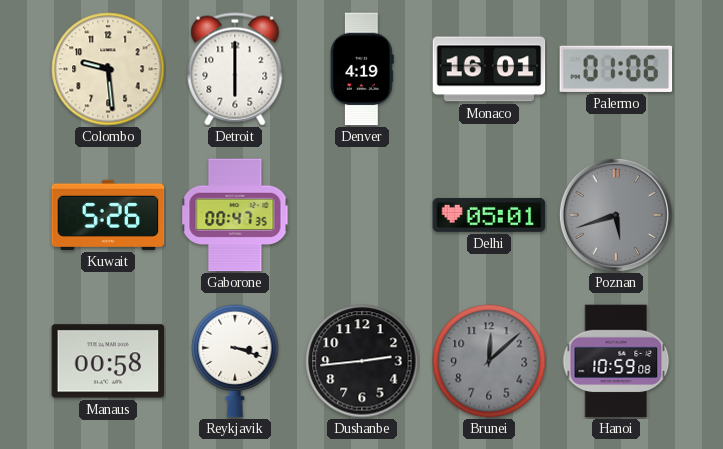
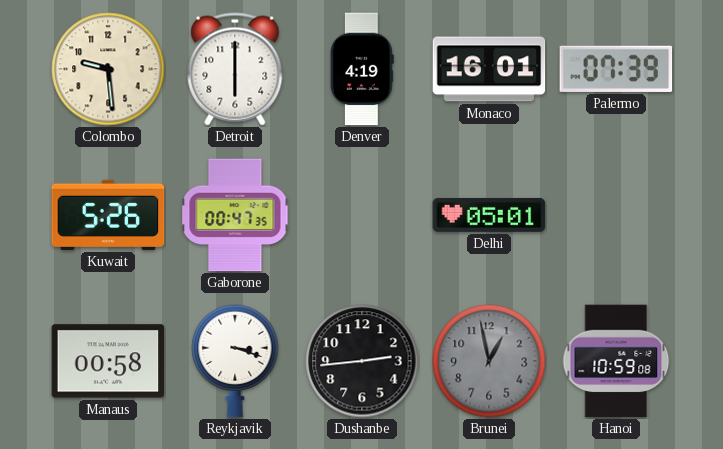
Palermo: 01:06 -> 07:39 (616, 69)
Poznan: 5:42 -> none (616, 215)
Brunei: 12:08 -> 12:58 (489, 361)
